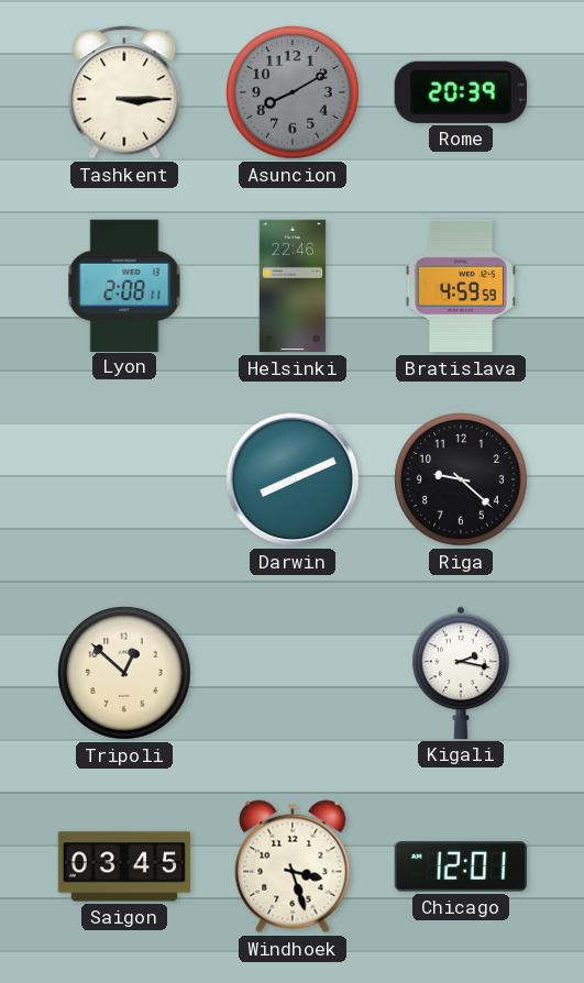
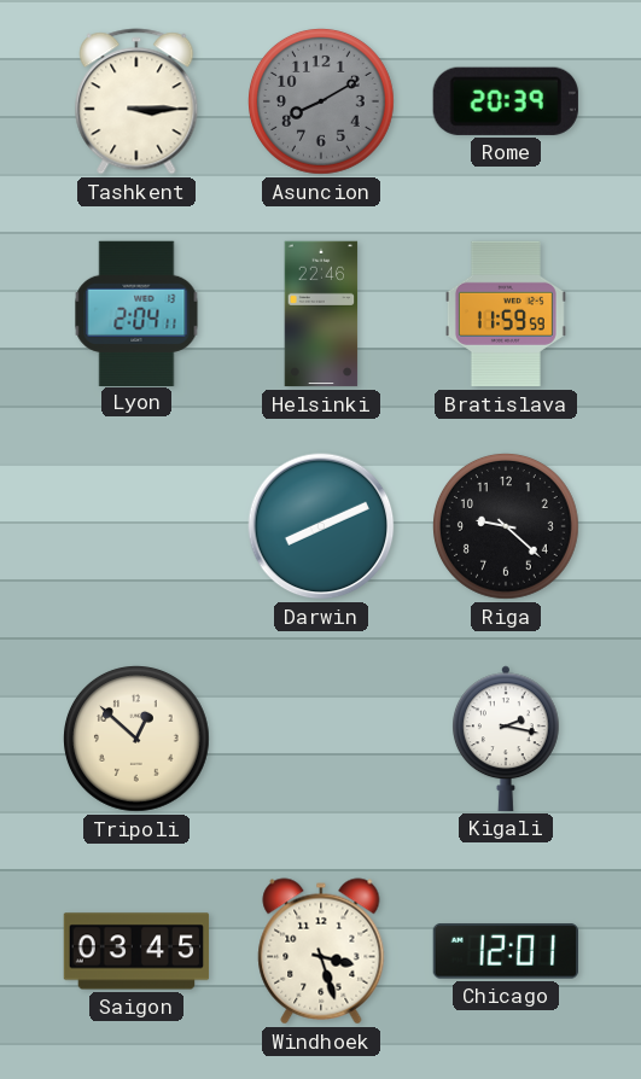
Lyon: 2:08 -> 2:04 (136, 313)
Bratislava: 4:59 -> 11:59 (506, 314)
